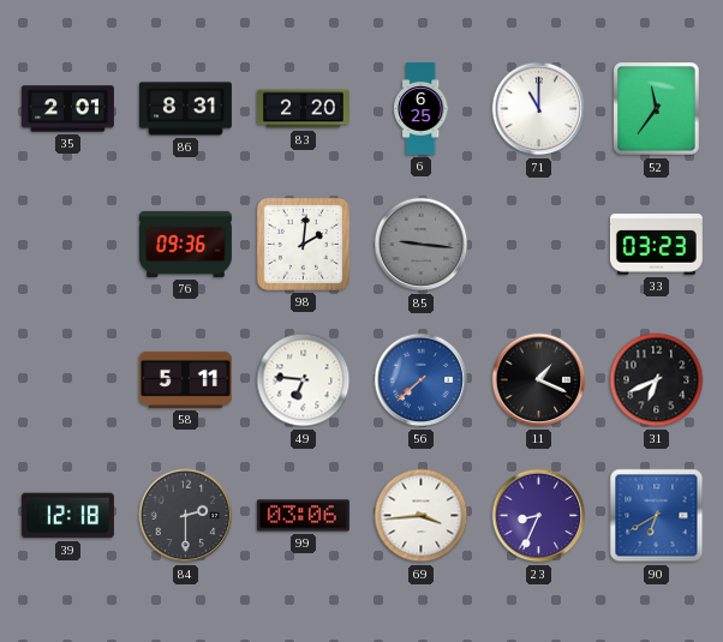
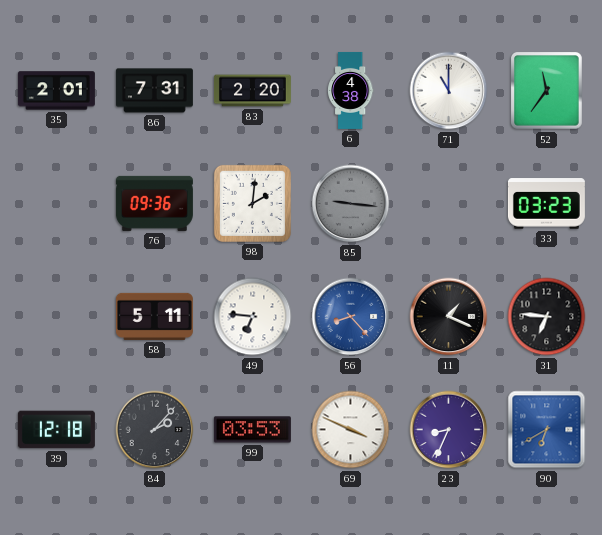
86: 8:31 -> 7:31 (154, 91)
6: 6:25 -> 4:38 (351, 90)
56: 7:38 -> 8:23 (351, 317)
31: 6:41 -> 6:46 (547, 317)
84: 2:30 -> 2:07 (155, 430)
99: 03:06 -> 03:53 (252, 430)
69: 3:44 -> 3:49 (351, 430)
